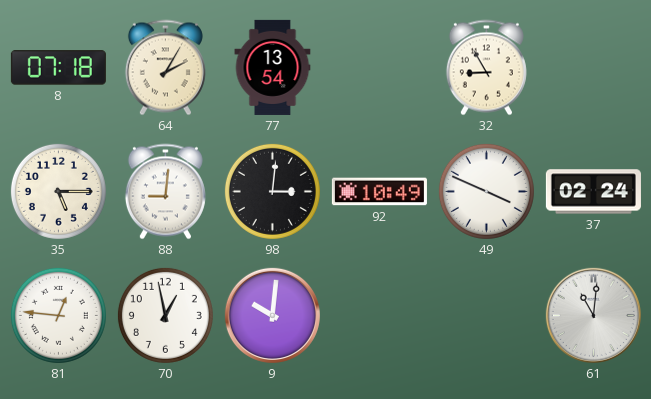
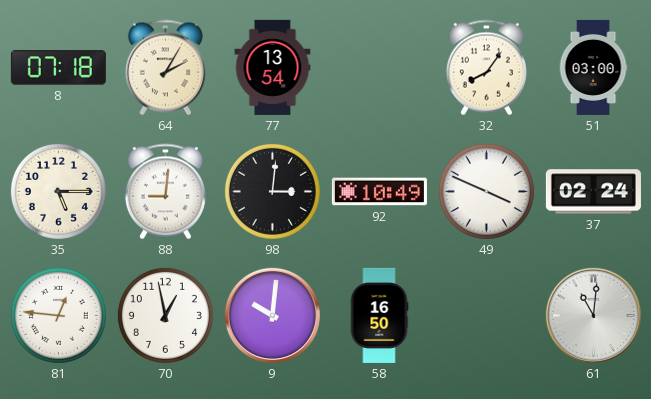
32: 8:55 -> 8:06 (486, 68)
51: none -> 03:00 (593, 67)
58: none -> 16:50 (379, 315)
